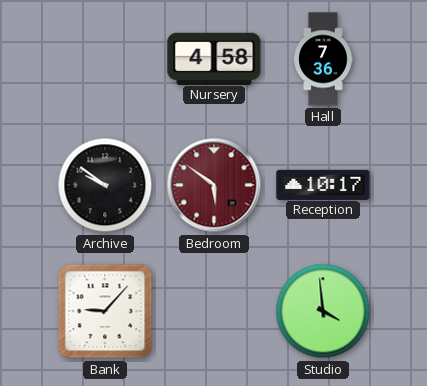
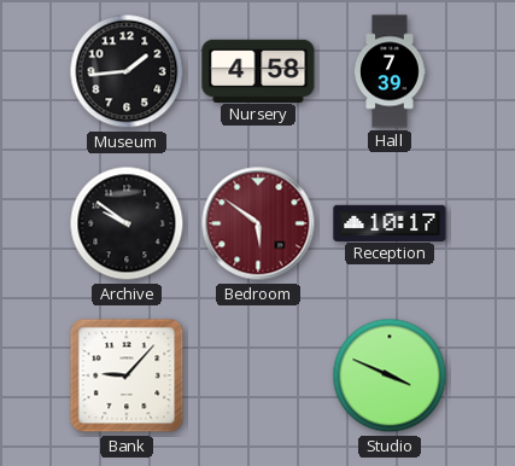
Museum: none -> 1:44 (127, 71)
Hall: 7:36 -> 7:39 (390, 71)
Studio: 3:59 -> 3:49 (390, 375)
